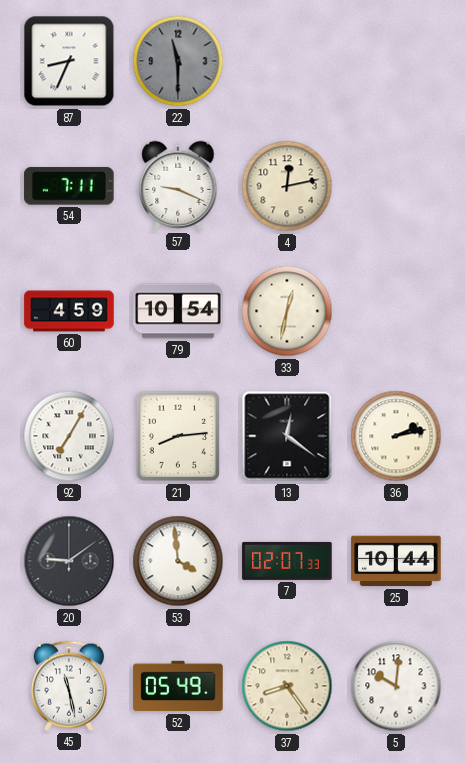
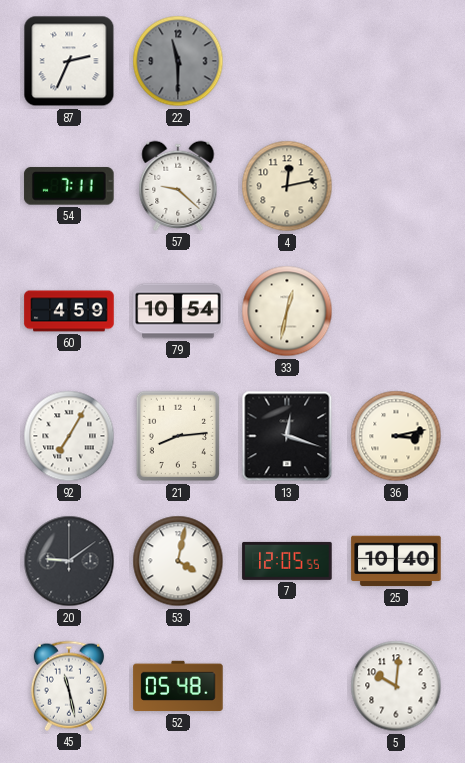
87: 8:34 -> 2:34 (69, 61)
57: 9:19 -> 9:22 (178, 186)
13: 12:21 -> 12:18 (287, 436)
36: 2:13 -> 3:13 (396, 436)
53: 3:59 -> 4:02 (178, 561)
7: 02:07 -> 12:05 (287, 561)
25: 10:44 -> 10:40 (396, 561)
52: 05:49 -> 05:48 (178, 686)
37: 8:24 -> none (287, 686)
